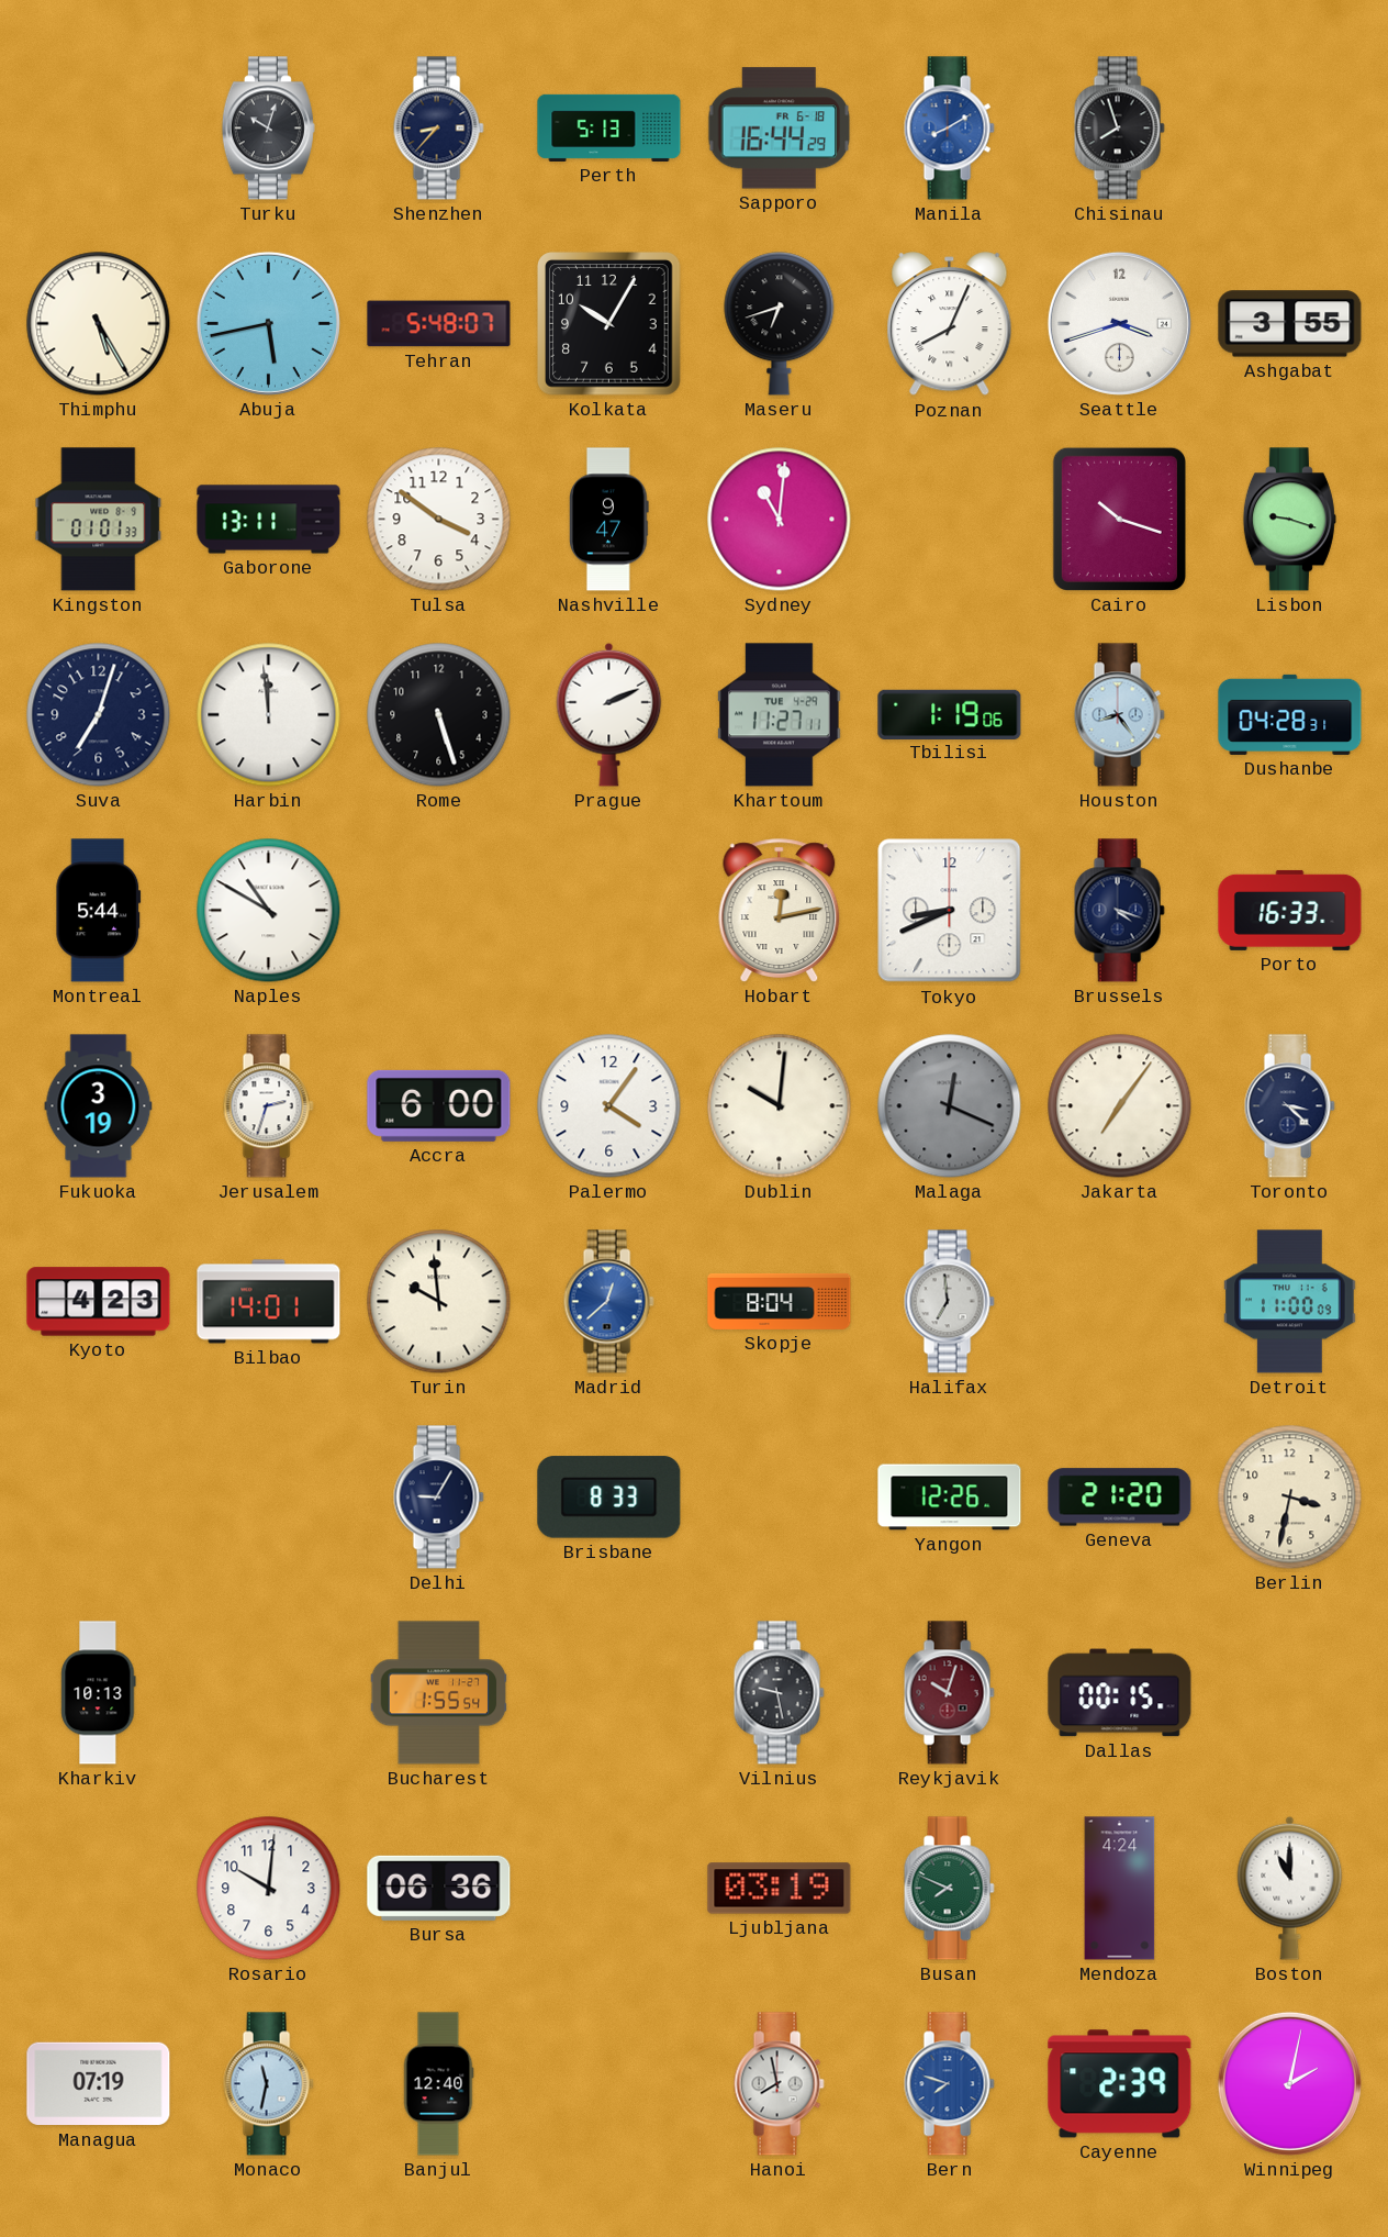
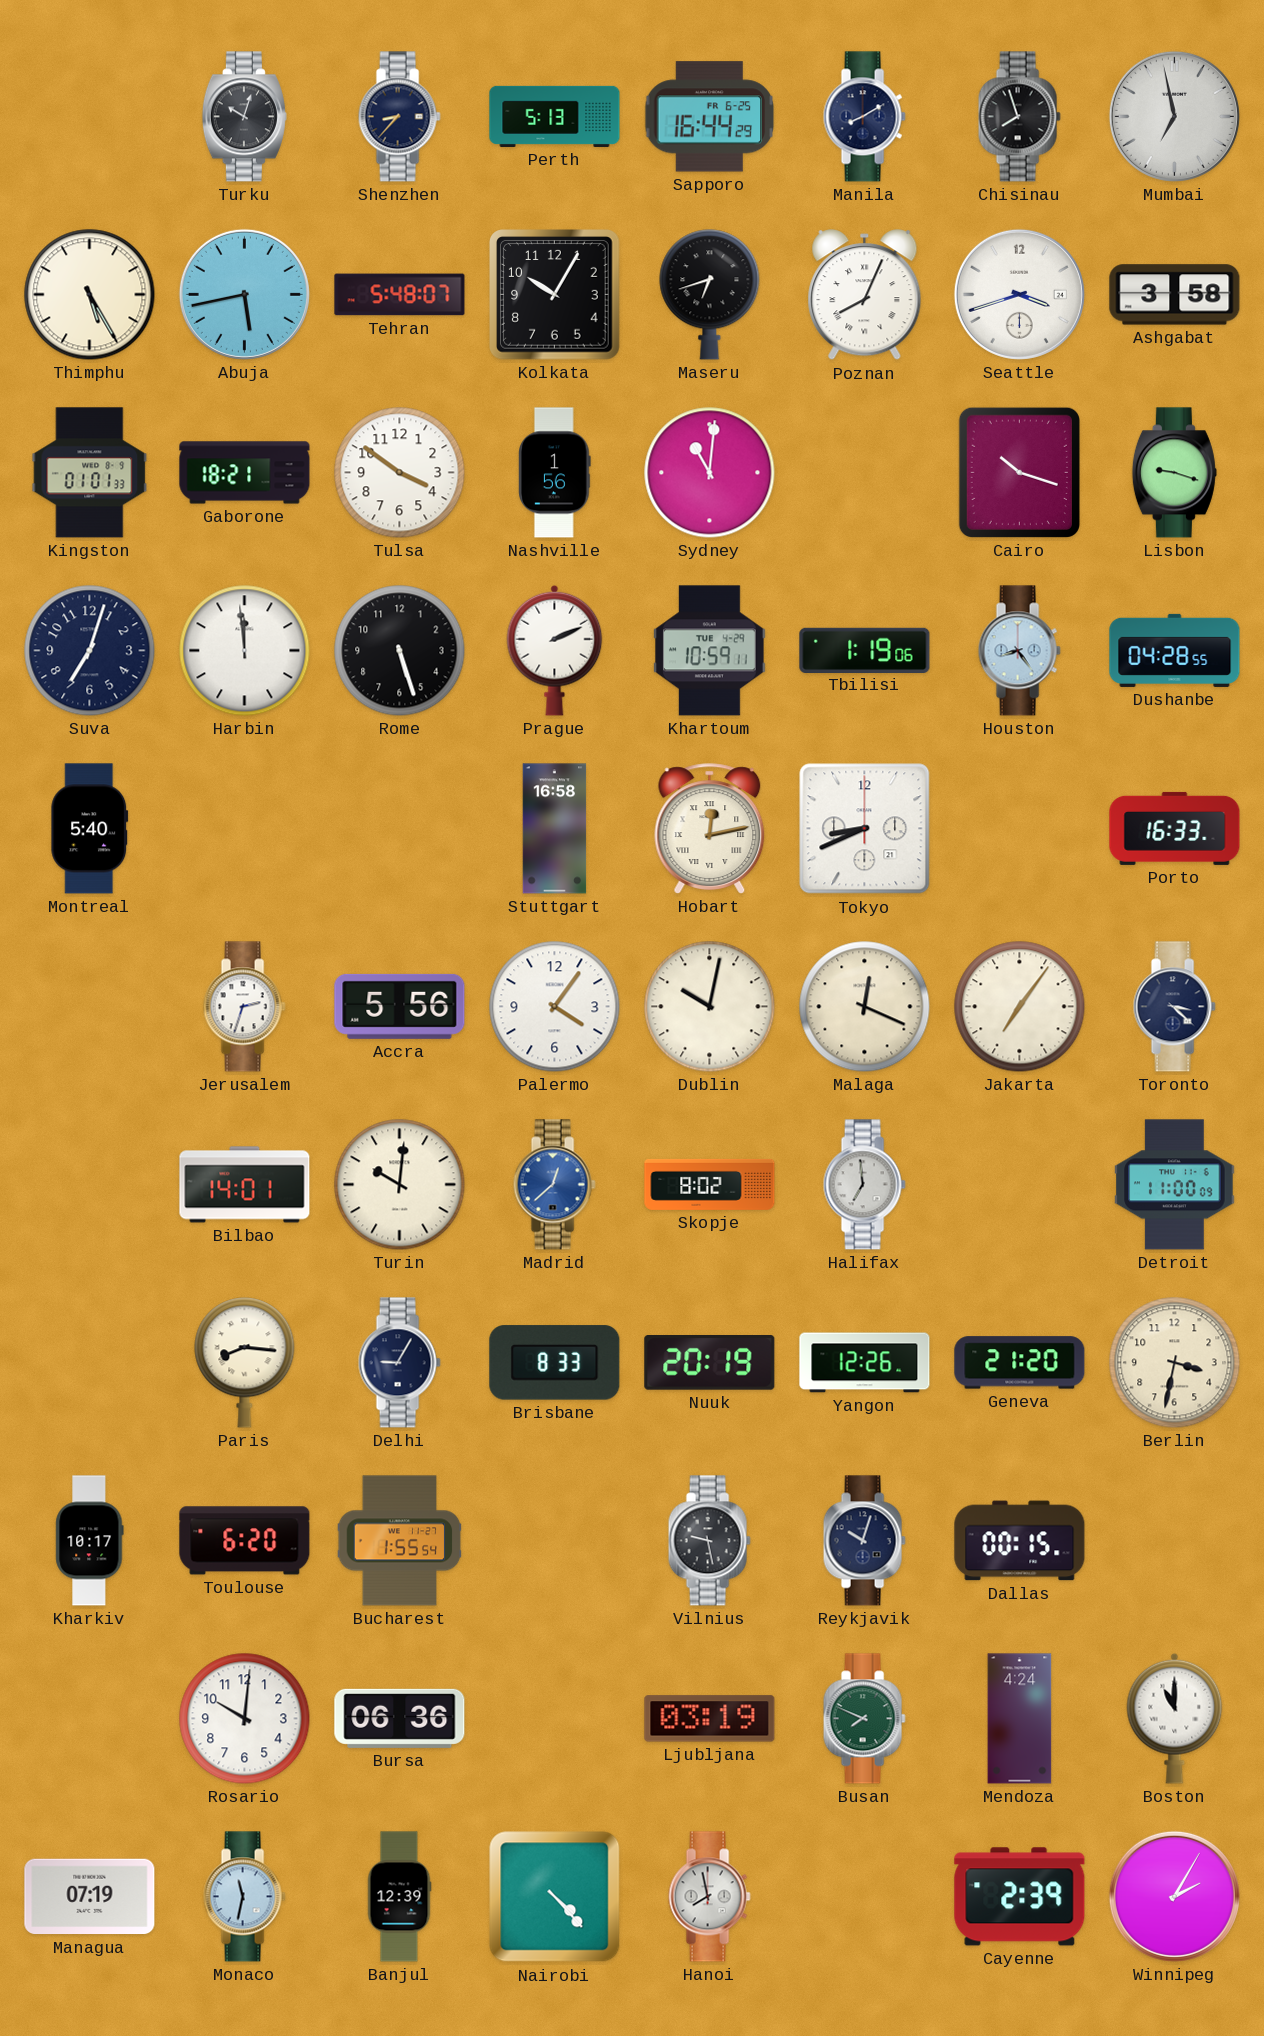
Sapporo date: FR 6-18 -> FR 6-25 (710, 117)
Manila dial: blue -> navy (864, 117)
Mumbai: none -> 6:58 (1174, 116)
Ashgabat: 3:55 -> 3:58 (1175, 295)
Gaborone: 13:11 -> 18:21 (245, 473)
Nashville: 9:47 -> 1:56 (555, 473)
Khartoum: 11:27 -> 10:59 (710, 651)
Dushanbe: 04:28:31 -> 04:28:55 (1175, 650)
Montreal: 5:44 -> 5:40 (90, 829)
Naples: 10:50 -> none (269, 911)
Stuttgart: none -> 16:58 (555, 829)
Brussels: 4:18 -> none (1119, 911)
Fukuoka: 3:19 -> none (99, 1106)
Accra: 6:00 -> 5:56 (400, 1006)
Dublin: 10:01 -> 10:02 (710, 1007)
Malaga dial: grey -> cream (865, 1007)
Kyoto: 4:23 -> none (99, 1302)
Turin: 9:59 -> 10:01 (400, 1185)
Skopje: 8:04 -> 8:02 (710, 1184)
Paris: none -> 8:16 (245, 1363)
Nuuk: none -> 20:19 (710, 1363)
Kharkiv: 10:13 -> 10:17 (90, 1541)
Toulouse: none -> 6:20 (245, 1541)
Reykjavik dial: burgundy -> navy (864, 1541)
Banjul: 12:40 -> 12:39 (399, 1897)
Nairobi: none -> 4:23 (555, 1897)
Bern: 7:48 -> none (949, 2084)
Winnipeg: 2:02 -> 2:05 (1174, 1896)
